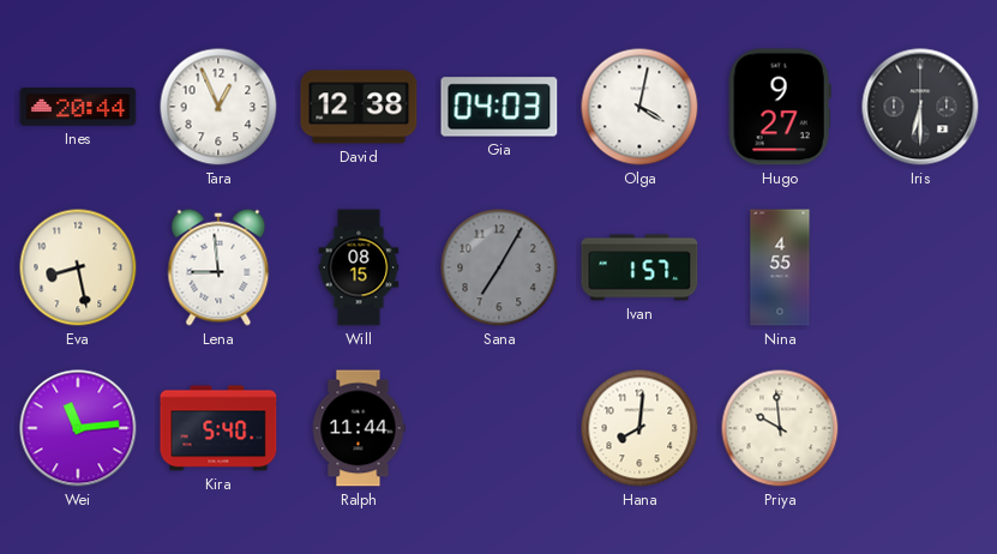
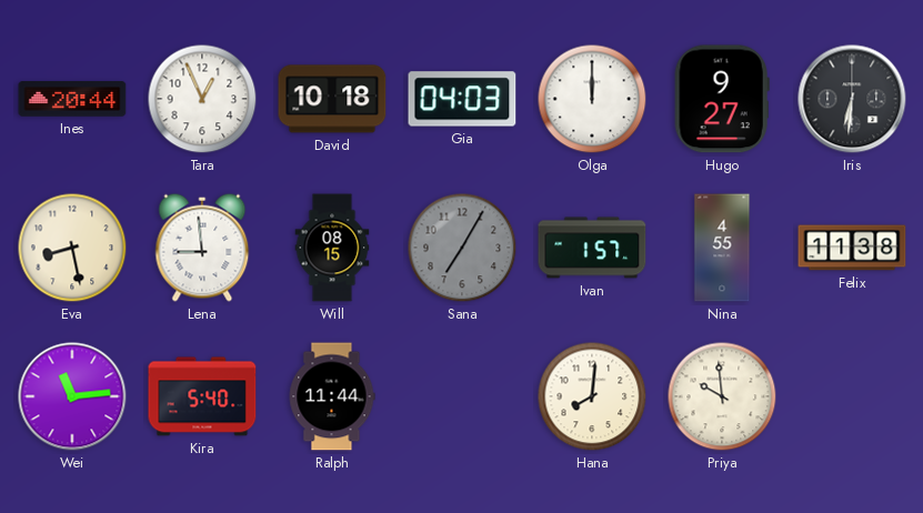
David: 12:38 -> 10:18 (332, 99)
Olga: 4:02 -> 12:00 (592, 99)
Iris: 6:30 -> 6:31 (852, 99)
Felix: none -> 11:38 (852, 248)
